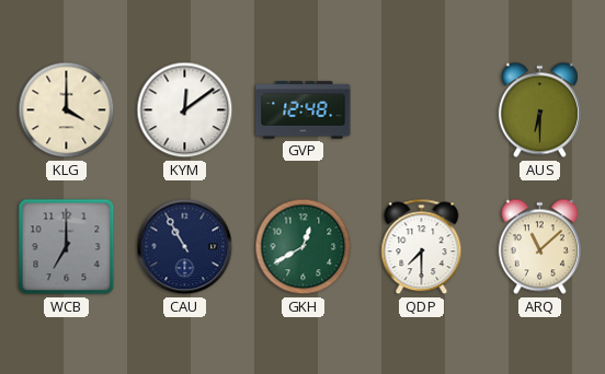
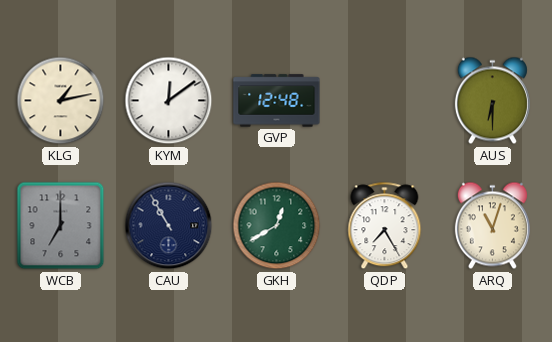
KLG: 4:00 -> 1:13 (61, 101)
QDP: 7:30 -> 7:25 (385, 226)
ARQ: 11:08 -> 11:03 (492, 226)
